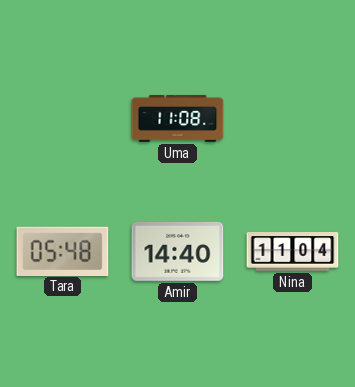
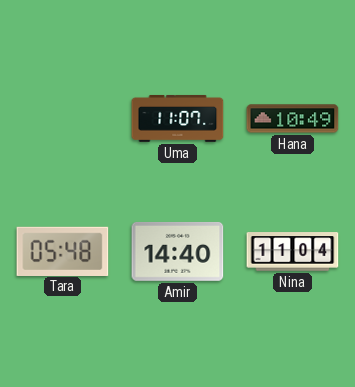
Uma: 11:08 -> 11:07 (178, 118)
Hana: none -> 10:49 (293, 119)
